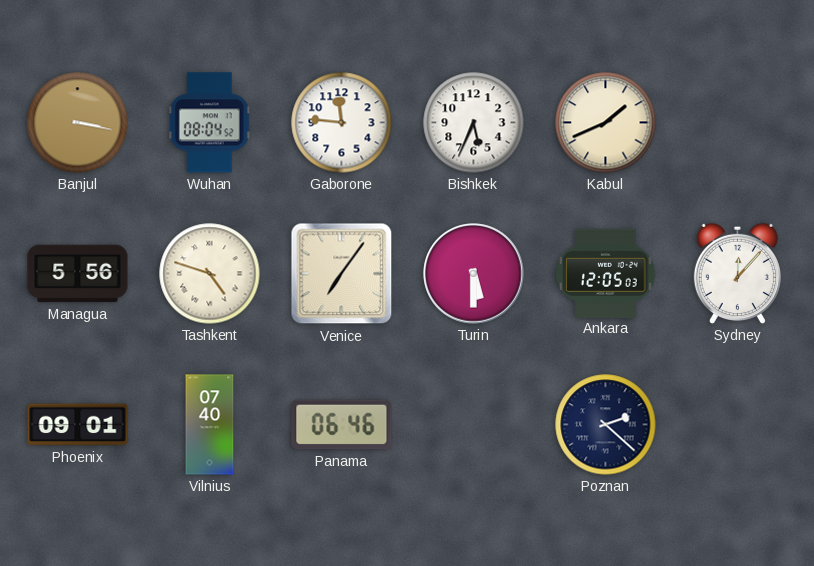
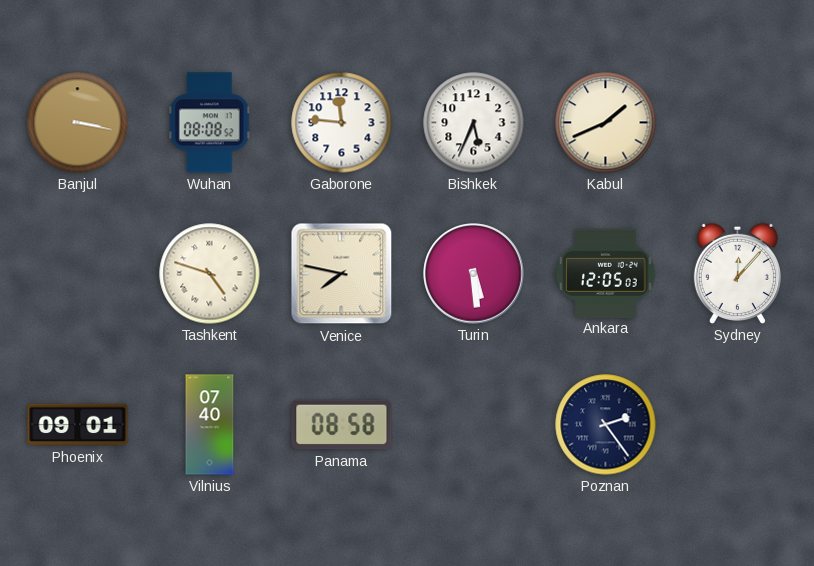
Wuhan: 08:04 -> 08:08 (209, 123)
Managua: 5:56 -> none (78, 274)
Venice: 7:06 -> 7:47 (342, 274)
Turin: 5:30 -> 5:29 (474, 274)
Panama: 06:46 -> 08:58 (342, 425)
Poznan: 2:22 -> 2:24 (606, 425)
